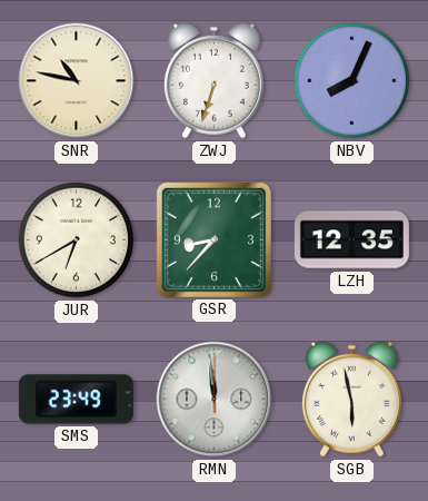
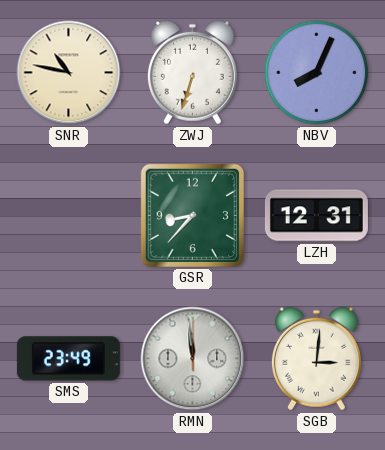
JUR: 6:40 -> none (77, 240)
LZH: 12:35 -> 12:31 (316, 216)
SGB: 5:58 -> 3:01 (316, 359)
